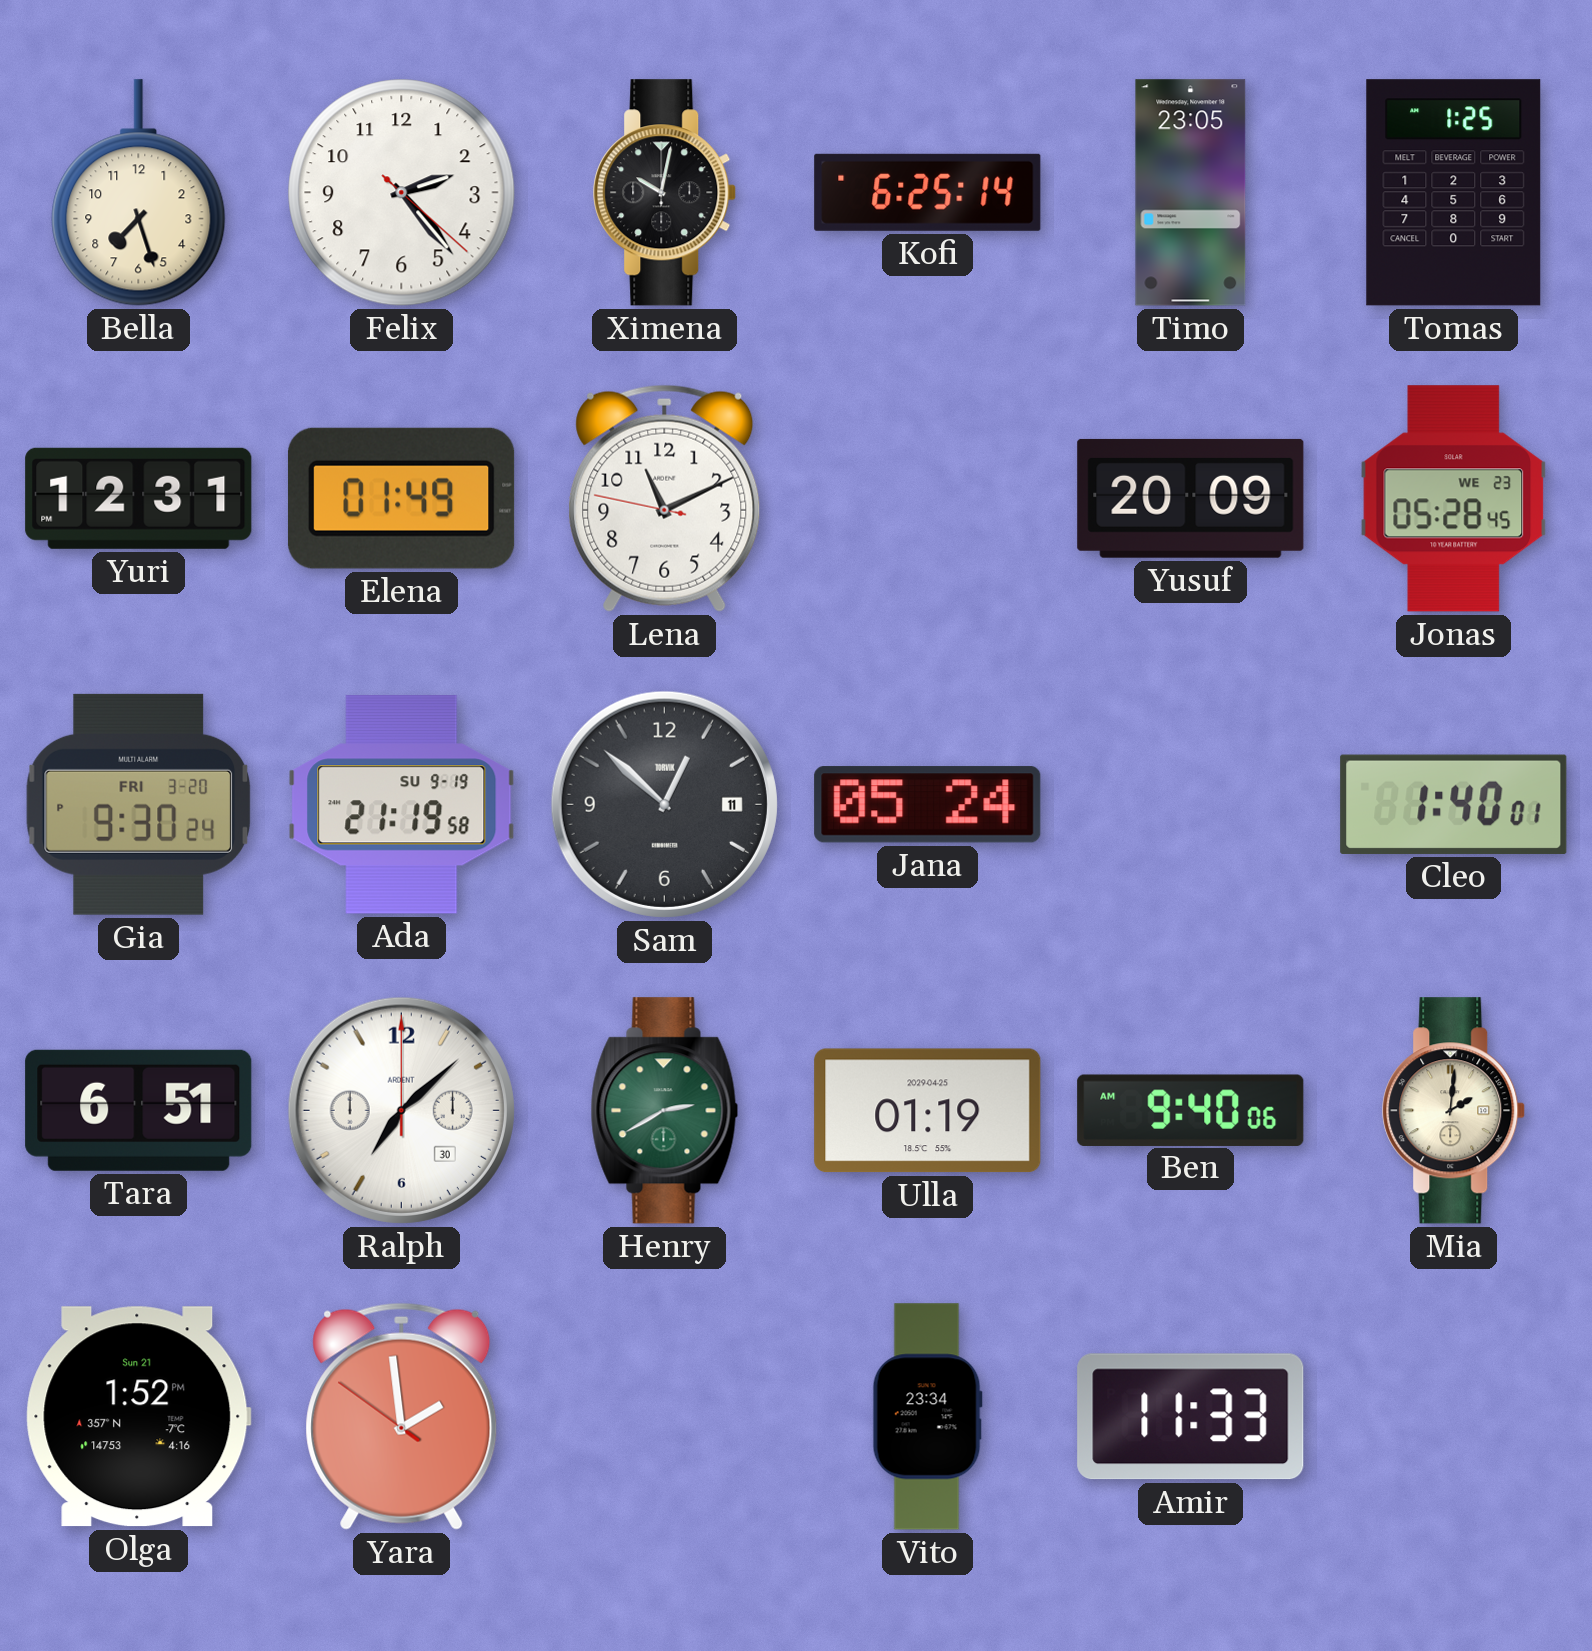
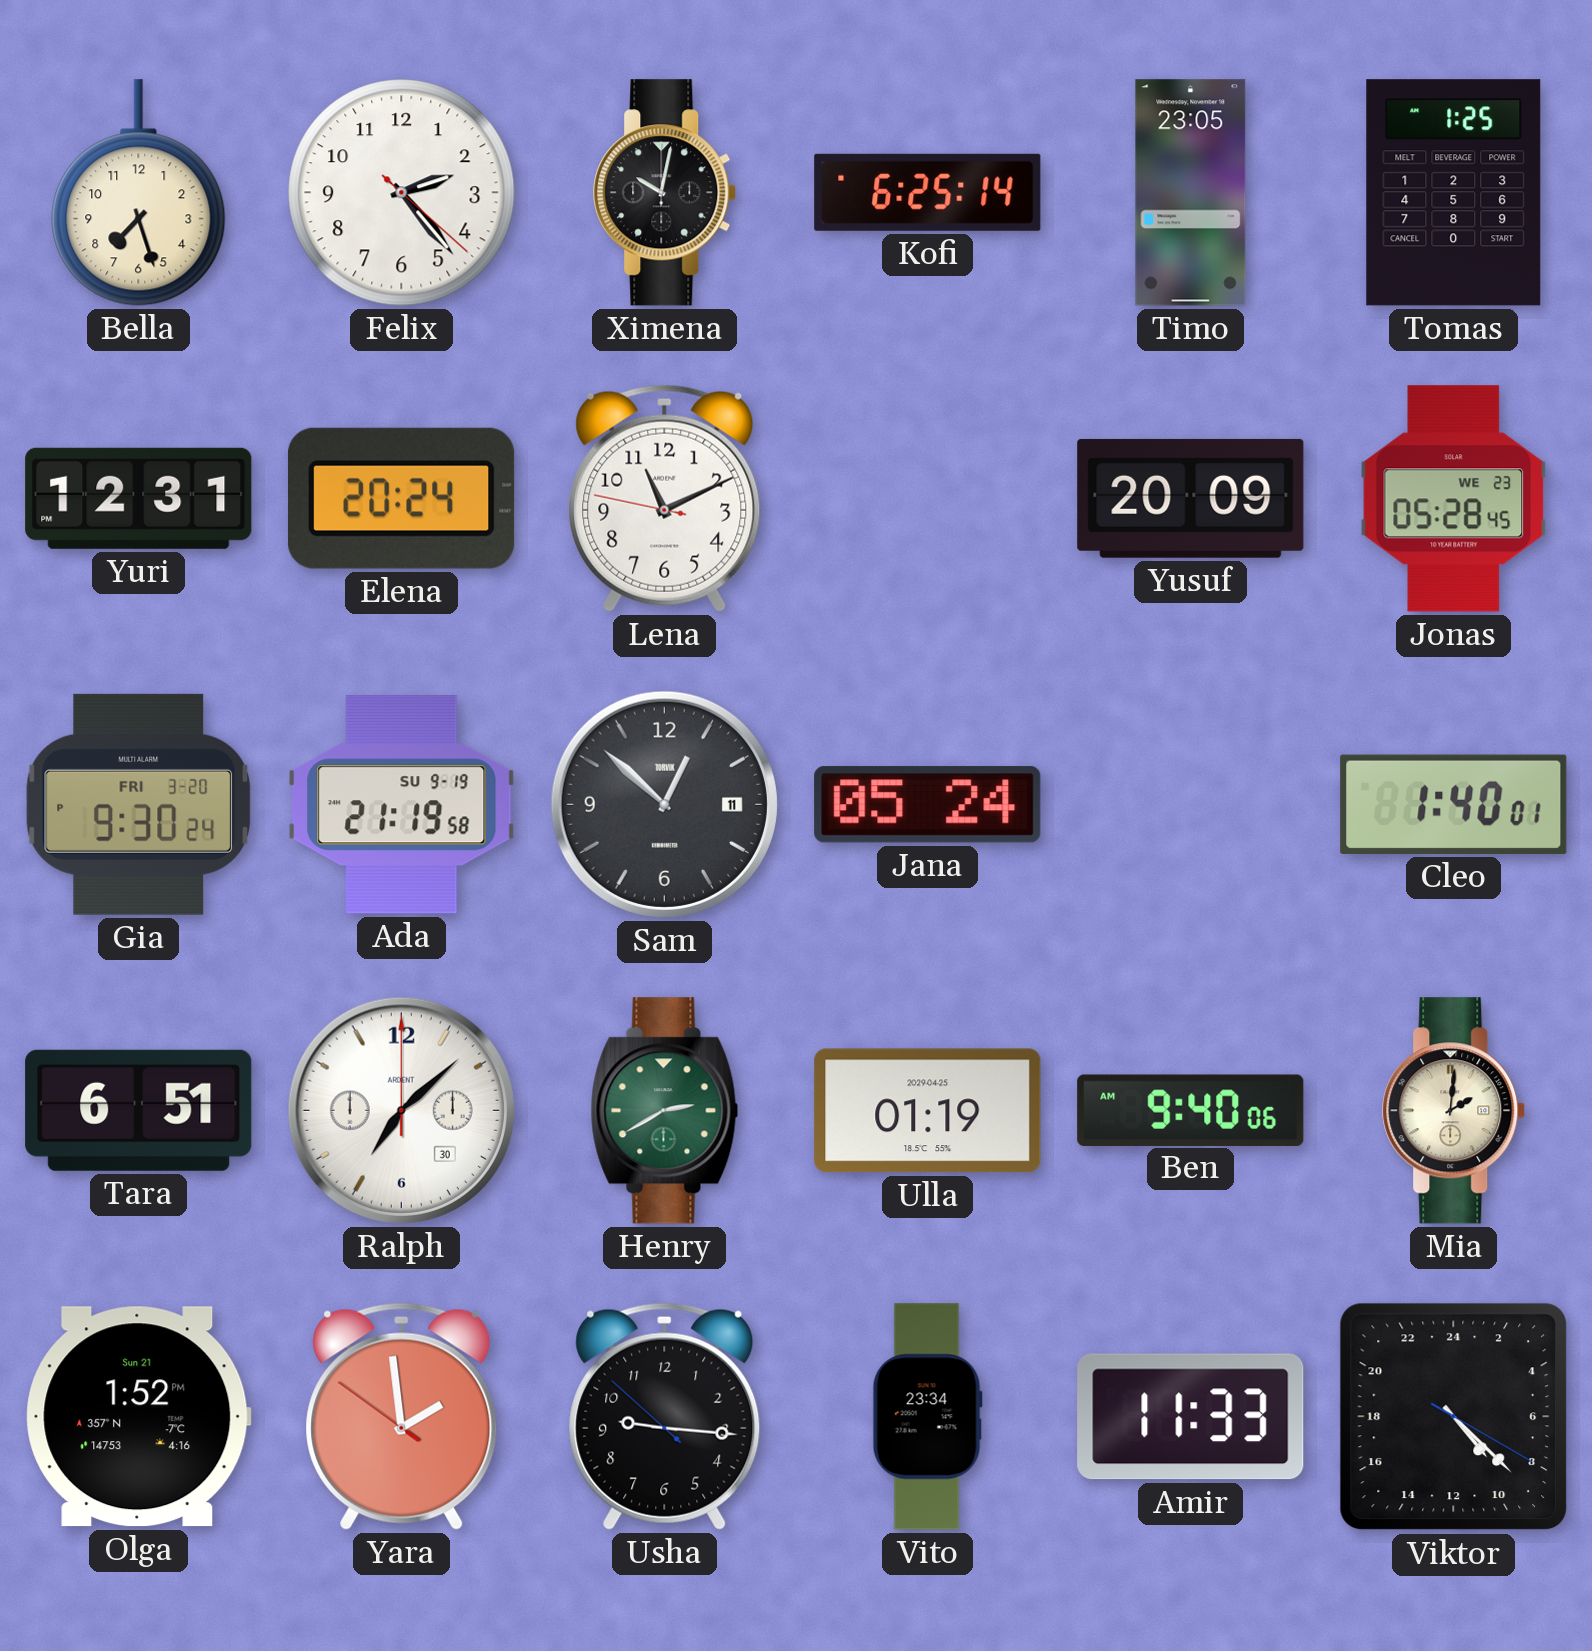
Elena: 01:49 -> 20:24 (401, 498)
Usha: none -> 9:15 (665, 1416)
Viktor: none -> 9:22 (1454, 1417)
